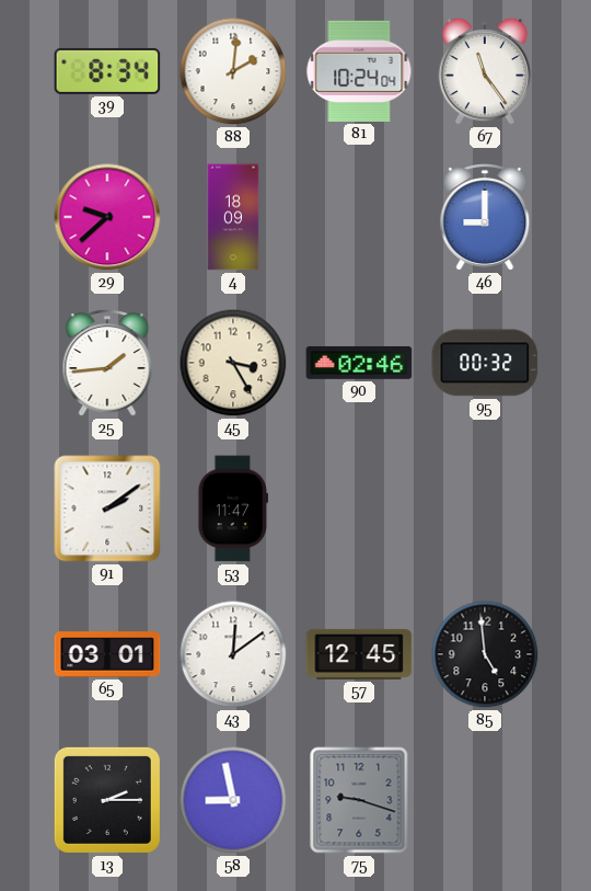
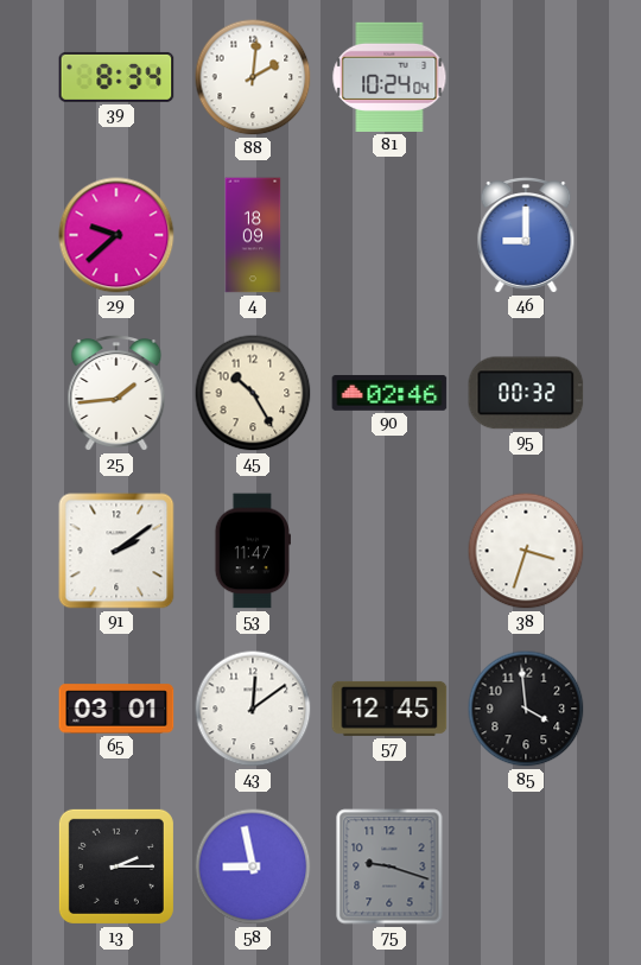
67: 11:24 -> none (484, 71)
45: 3:25 -> 10:25 (253, 393)
38: none -> 3:33 (526, 551)
85: 4:59 -> 3:59 (526, 709)
